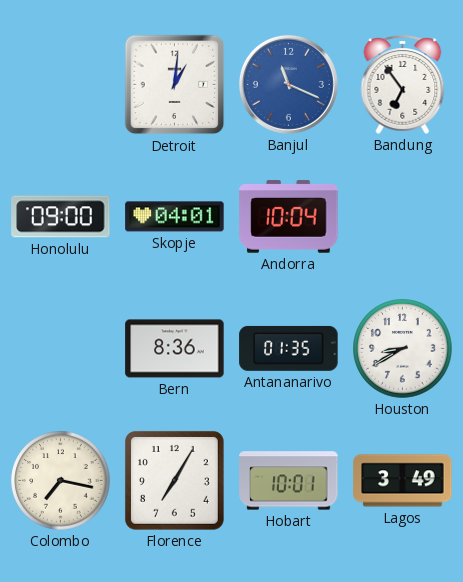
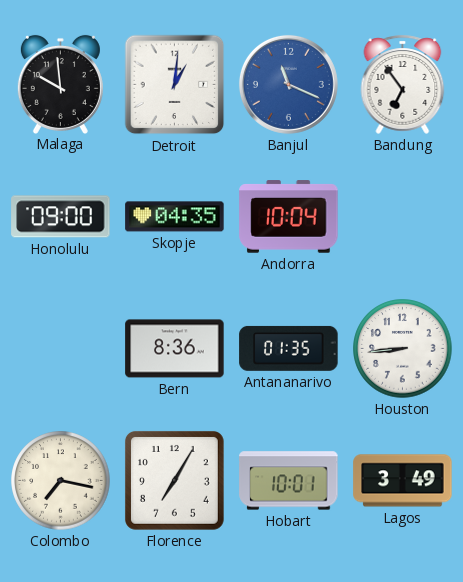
Malaga: none -> 9:59 (60, 84)
Skopje: 04:01 -> 04:35 (175, 217)
Houston: 8:40 -> 8:44 (403, 349)
